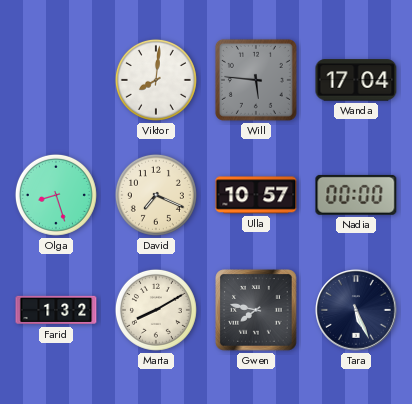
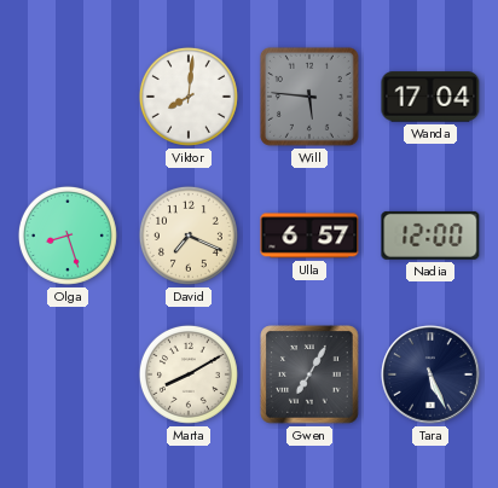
Ulla: 10:57 -> 6:57 (309, 236)
Nadia: 00:00 -> 12:00 (430, 236)
Farid: 1:32 -> none (56, 310)
Gwen: 7:47 -> 7:05 (309, 374)
